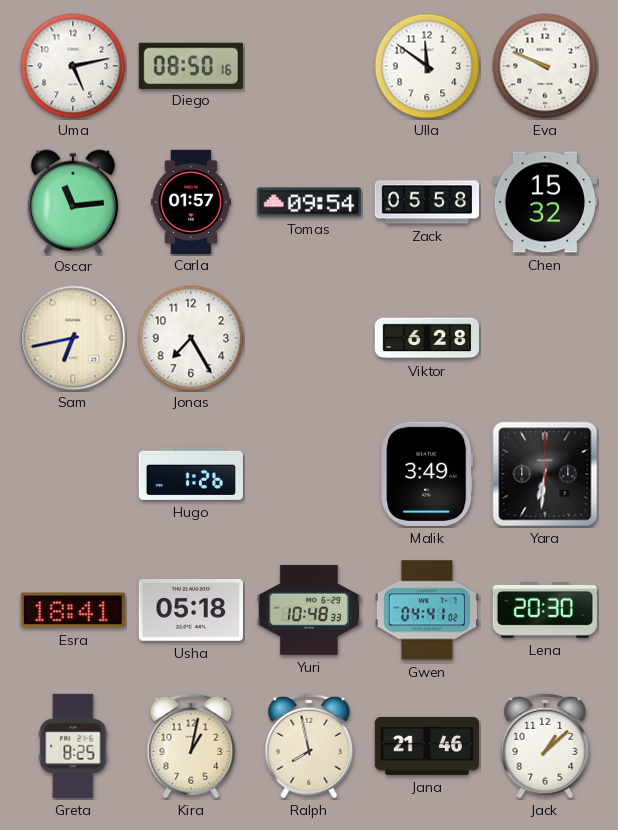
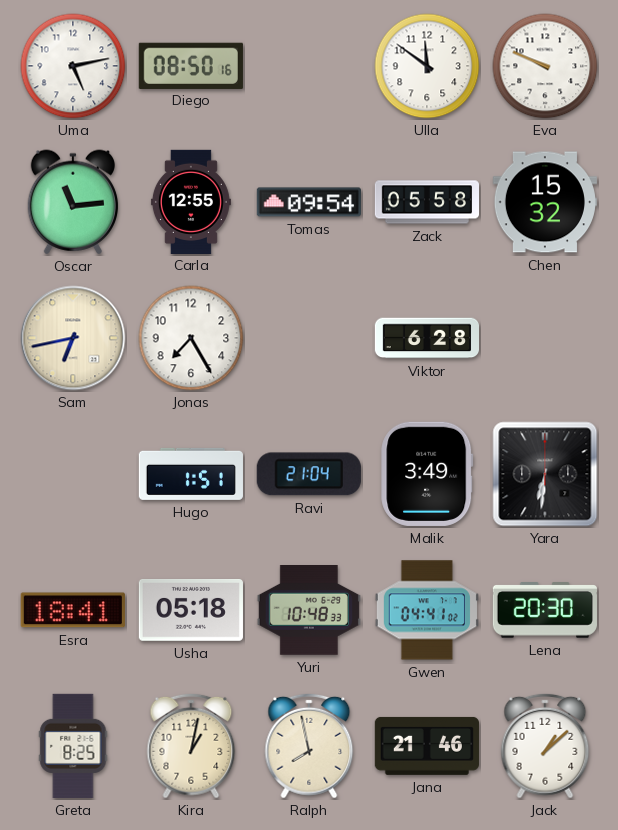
Carla: 01:57 -> 12:55 (191, 201)
Hugo: 1:26 -> 1:51 (191, 474)
Ravi: none -> 21:04 (309, 474)
